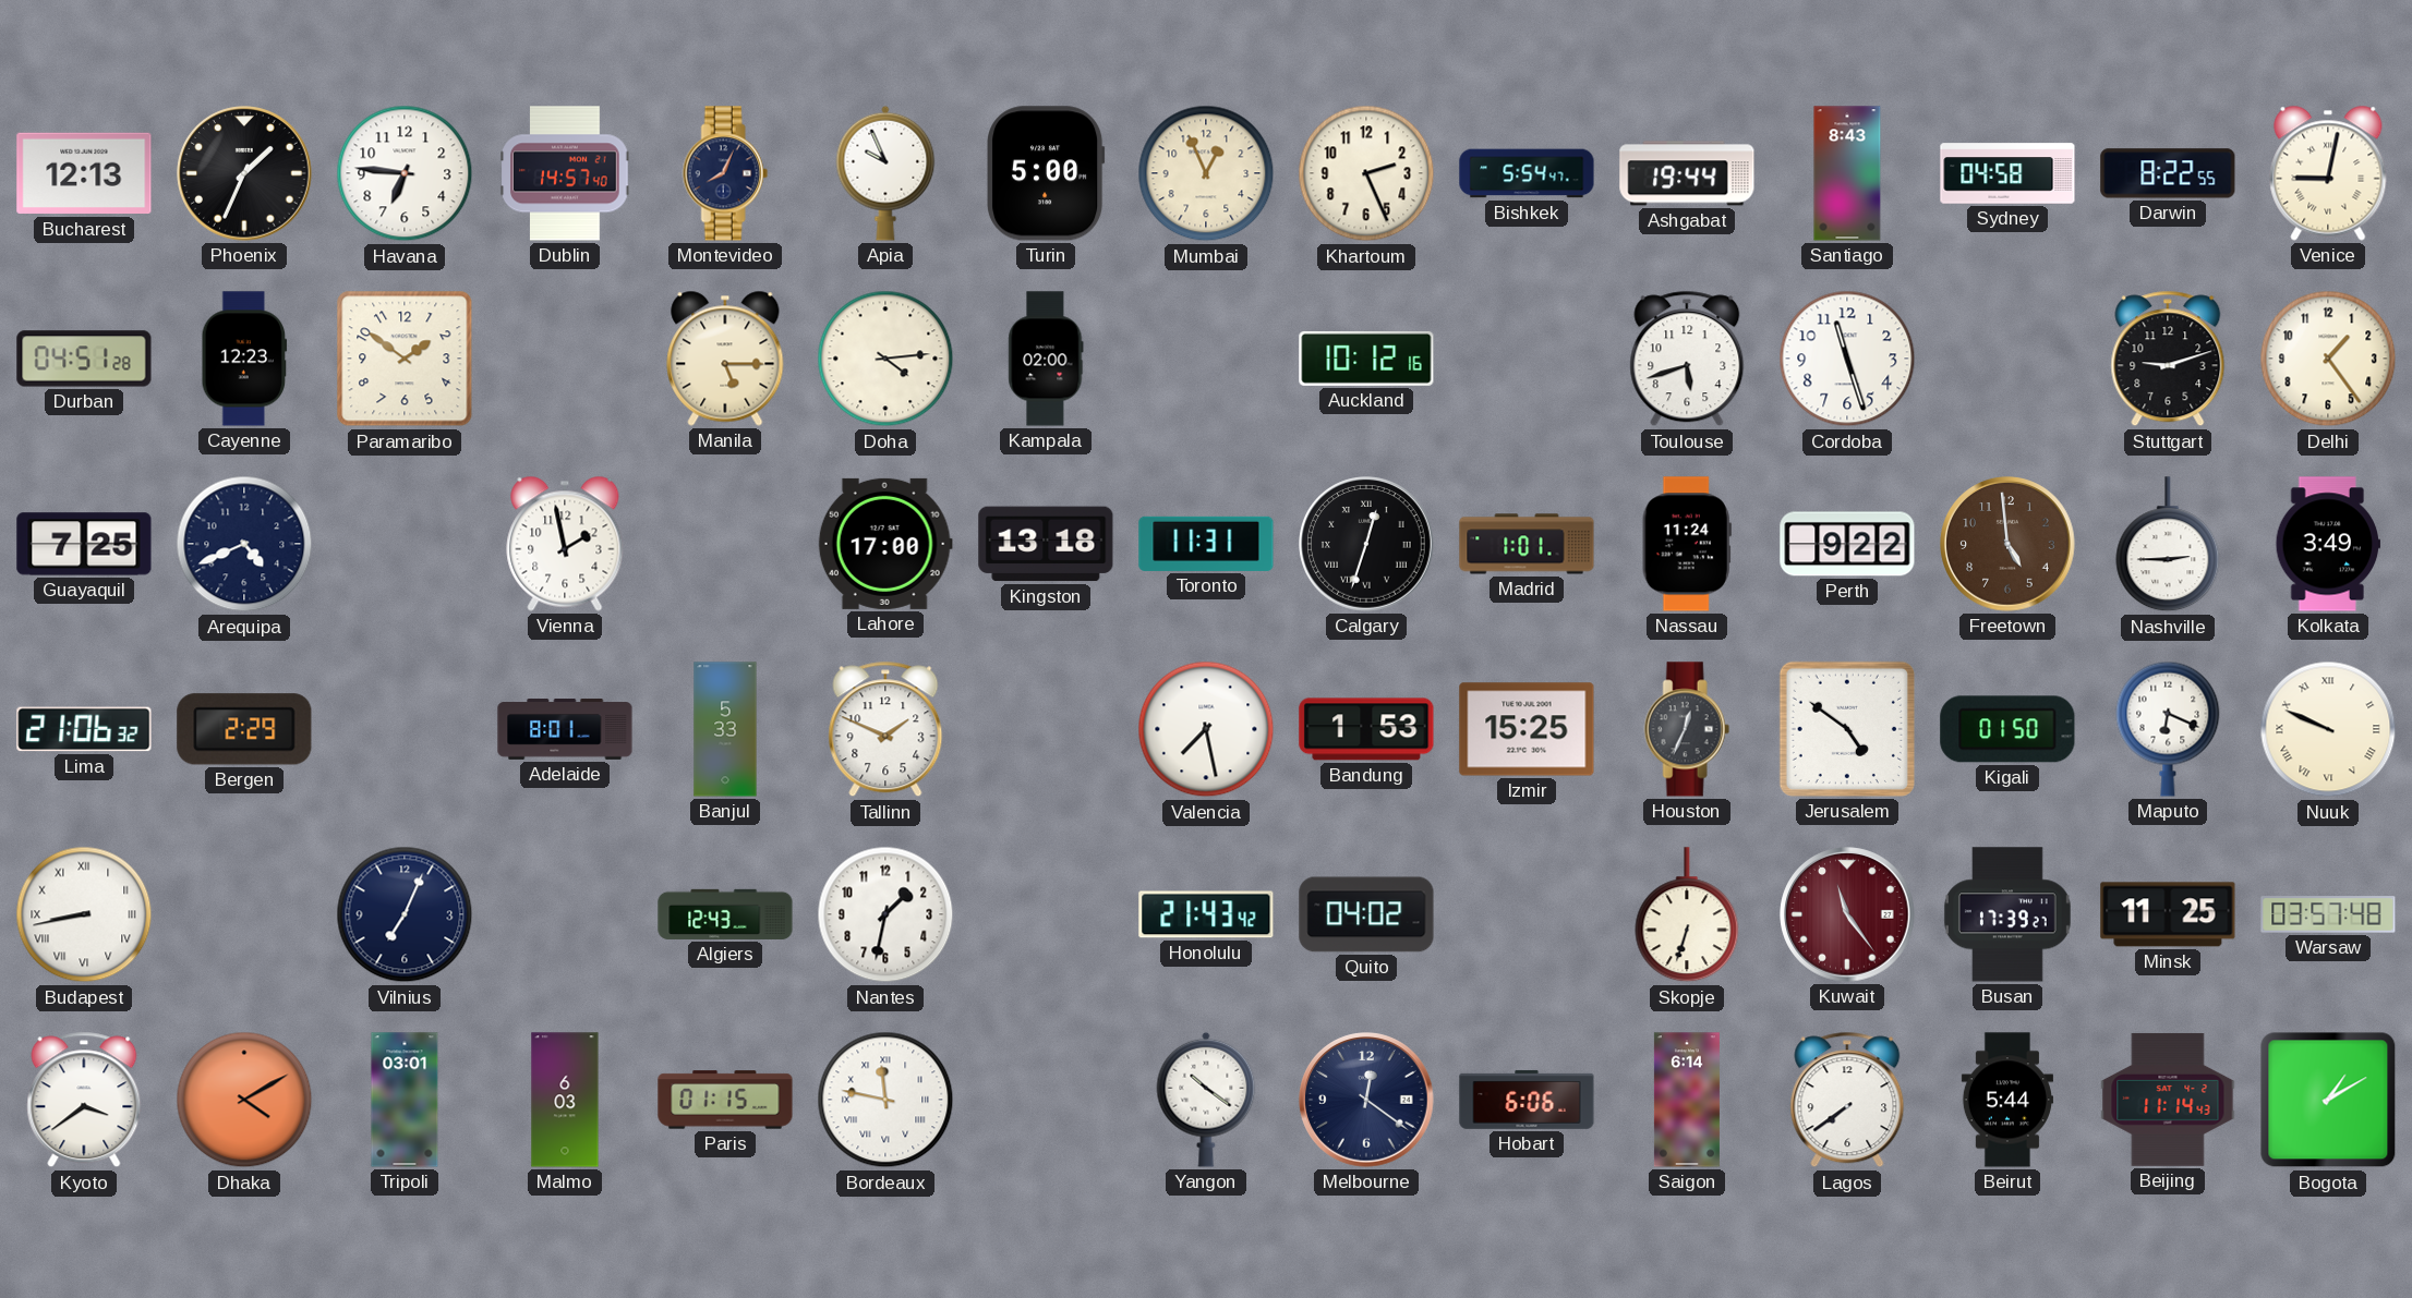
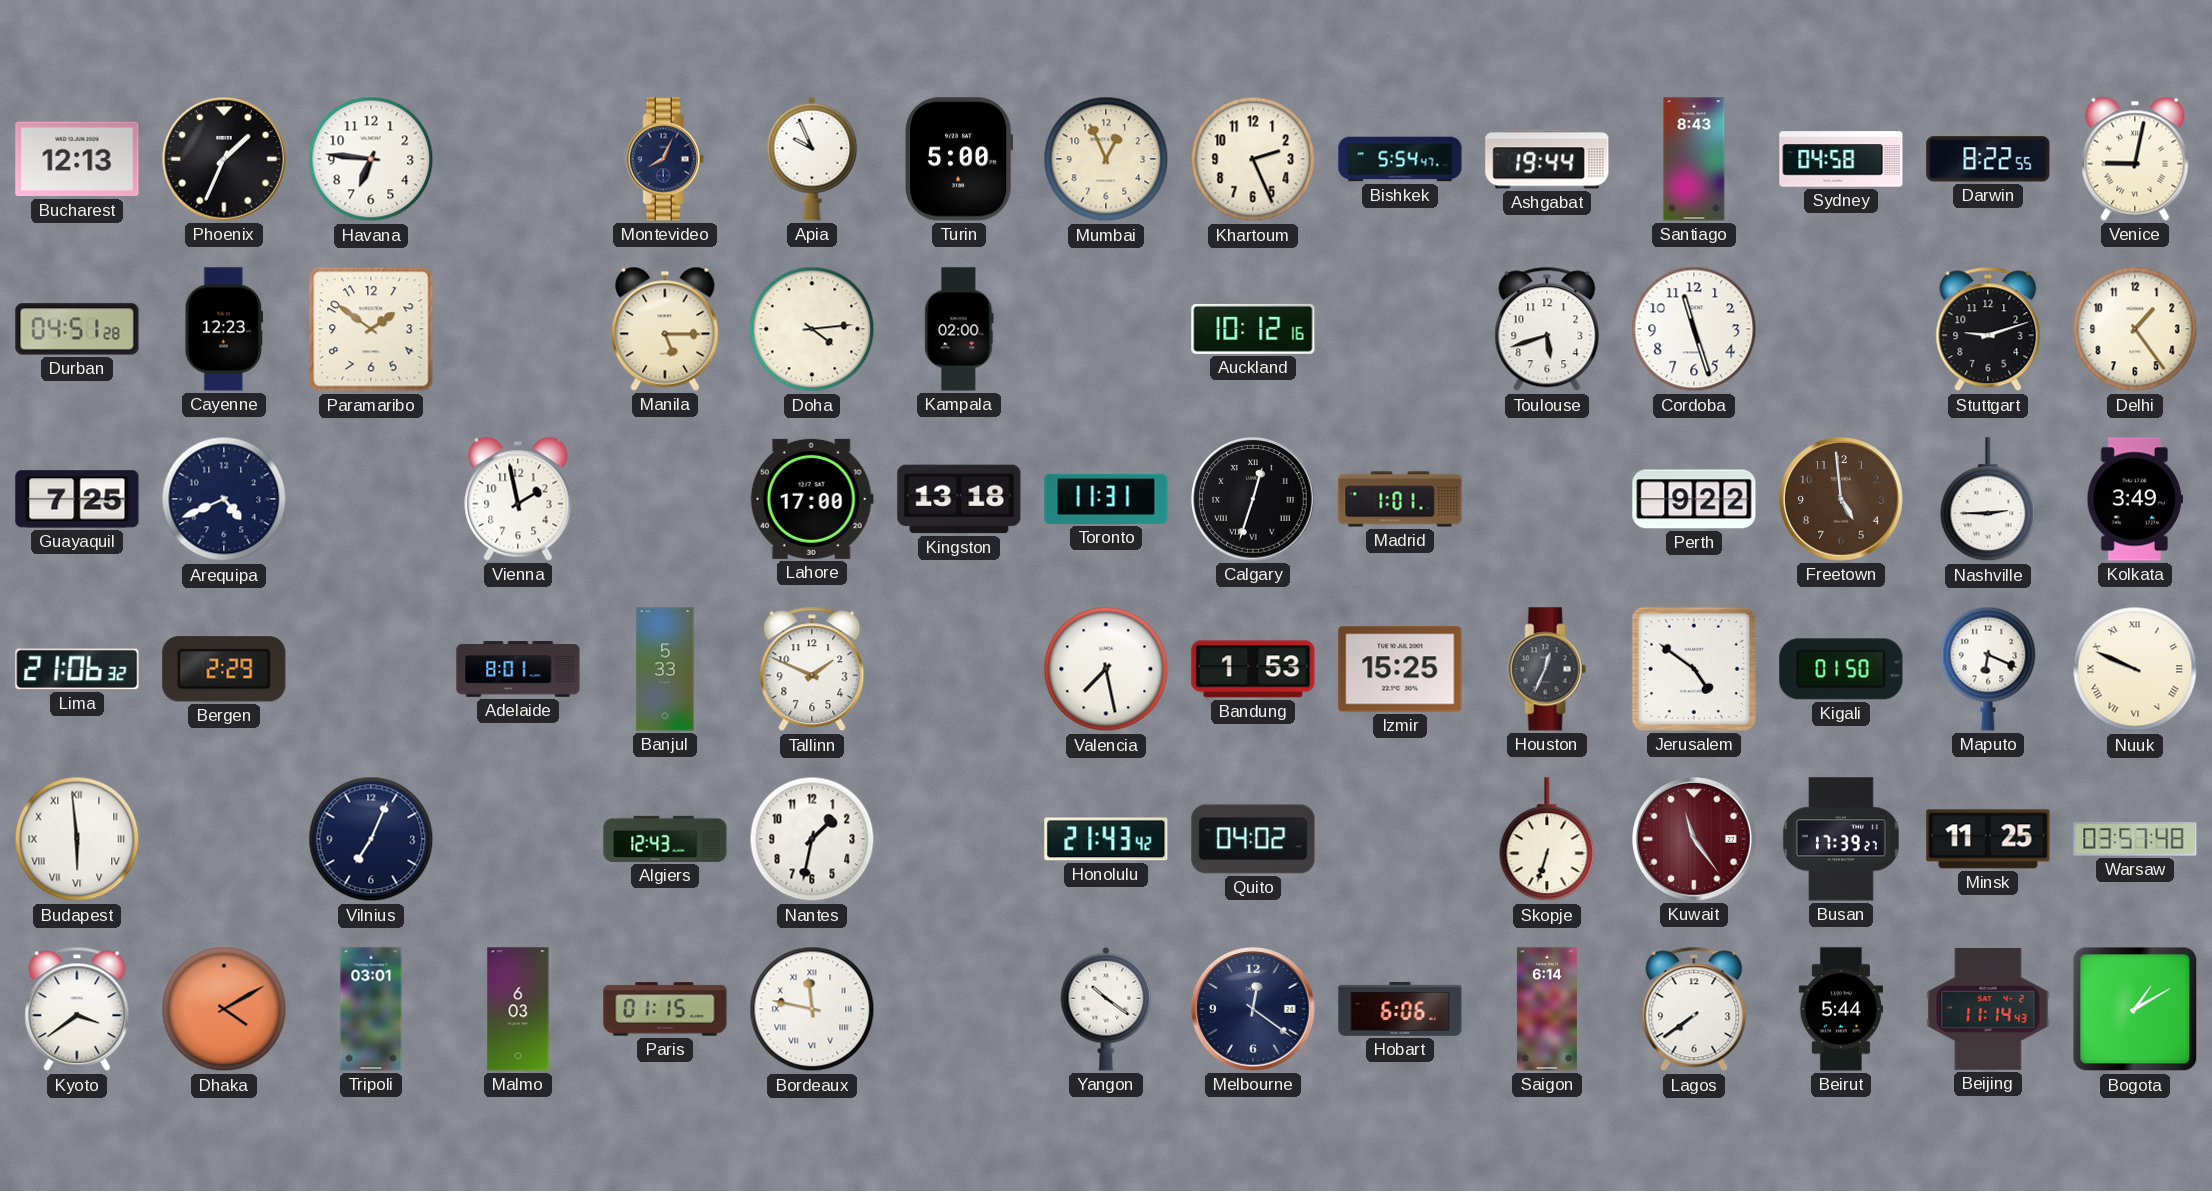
Dublin: 14:57 -> none (565, 173)
Nassau: 11:24 -> none (1687, 544)
Budapest: 8:43 -> 5:59 (77, 839)
